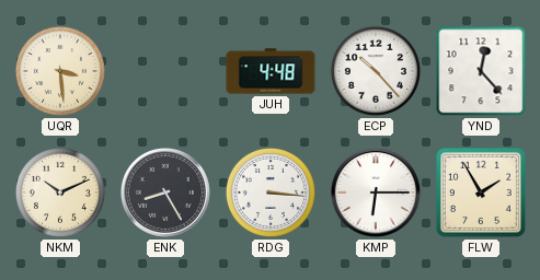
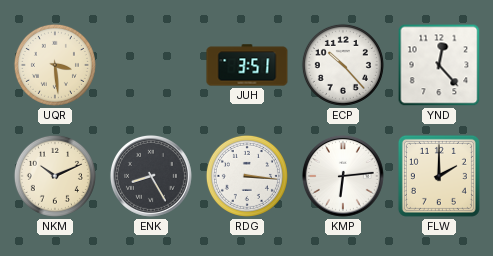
JUH: 4:48 -> 3:51 (247, 65)
KMP: 6:15 -> 6:14 (343, 176)
FLW: 1:55 -> 2:00 (439, 176)
